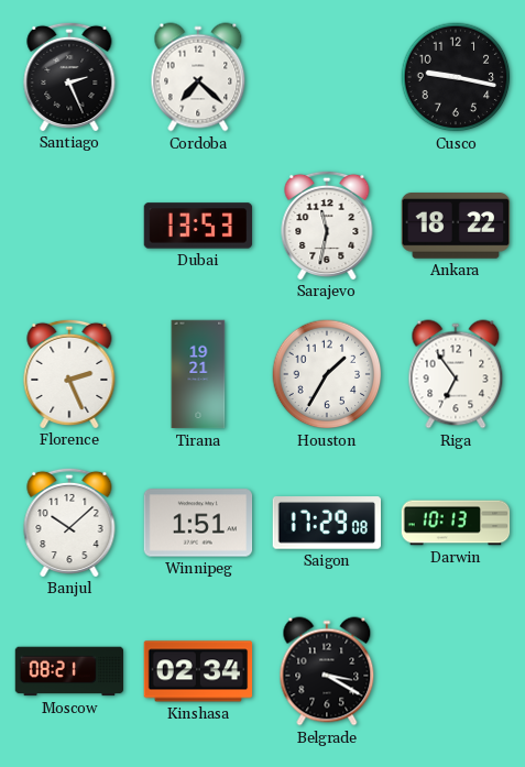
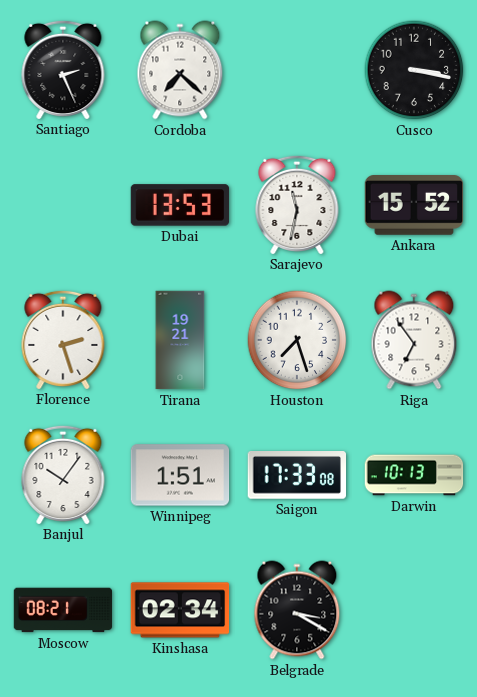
Cusco: 9:17 -> 3:17 (414, 70)
Ankara: 18:22 -> 15:52 (414, 206)
Florence: 2:26 -> 2:27 (63, 339)
Houston: 1:35 -> 7:27 (297, 340)
Banjul: 10:08 -> 10:06 (63, 474)
Saigon: 17:29 -> 17:33 (296, 476)
